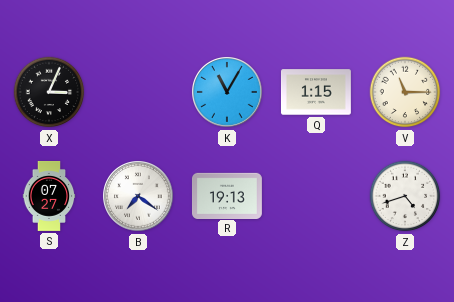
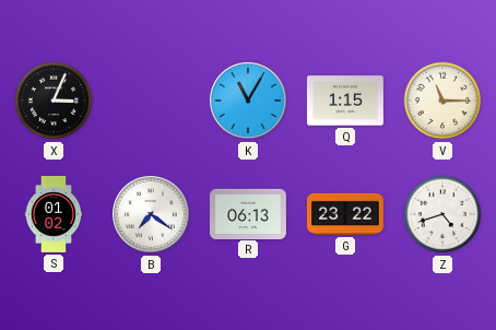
S: 07:27 -> 01:02 (54, 214)
R: 19:13 -> 06:13 (248, 213)
G: none -> 23:22 (345, 214)
